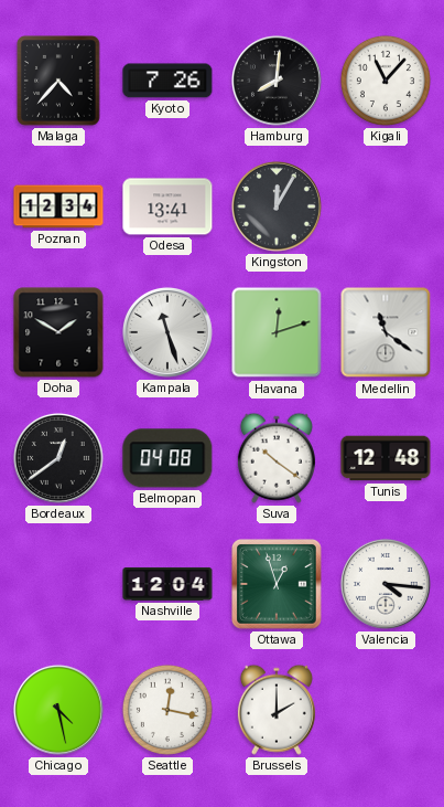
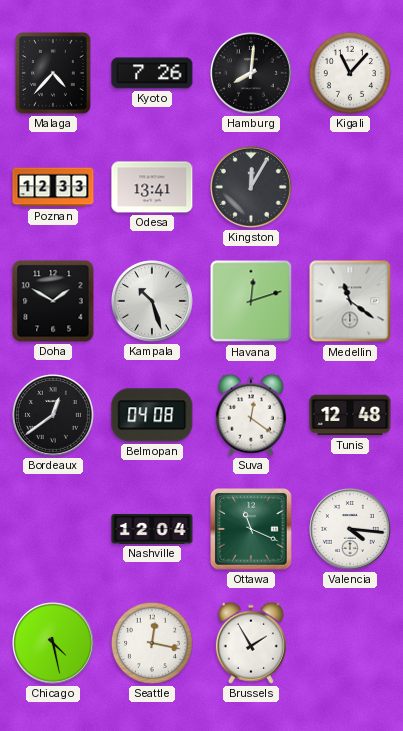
Poznan: 12:34 -> 12:33 (53, 187)
Kampala: 11:27 -> 10:27 (152, 301)
Suva: 10:21 -> 12:21 (251, 415)
Ottawa: 12:57 -> 11:19 (252, 530)
Brussels: 2:00 -> 1:55 (251, 643)
